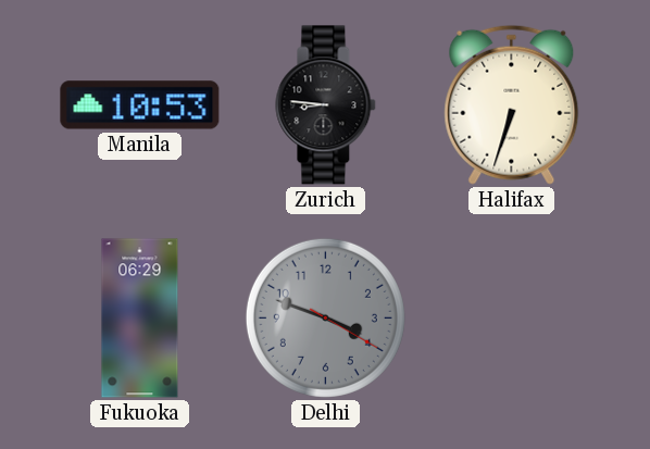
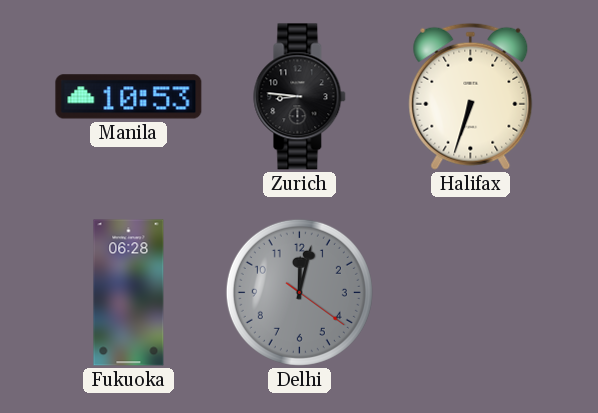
Fukuoka: 06:29 -> 06:28 (129, 293)
Delhi: 3:48 -> 12:02 (299, 292)
